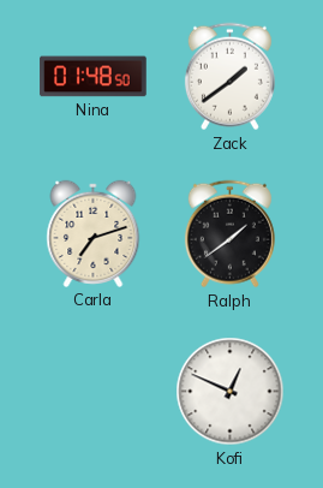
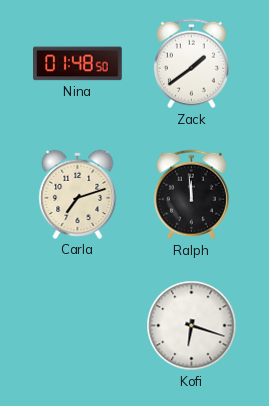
Ralph: 1:39 -> 11:59 (191, 195)
Kofi: 12:49 -> 6:18 (192, 326)
